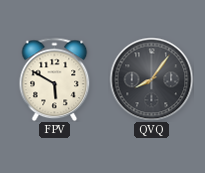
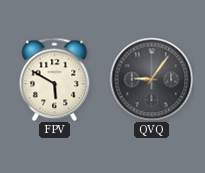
QVQ: 8:06 -> 9:06 (151, 79)
